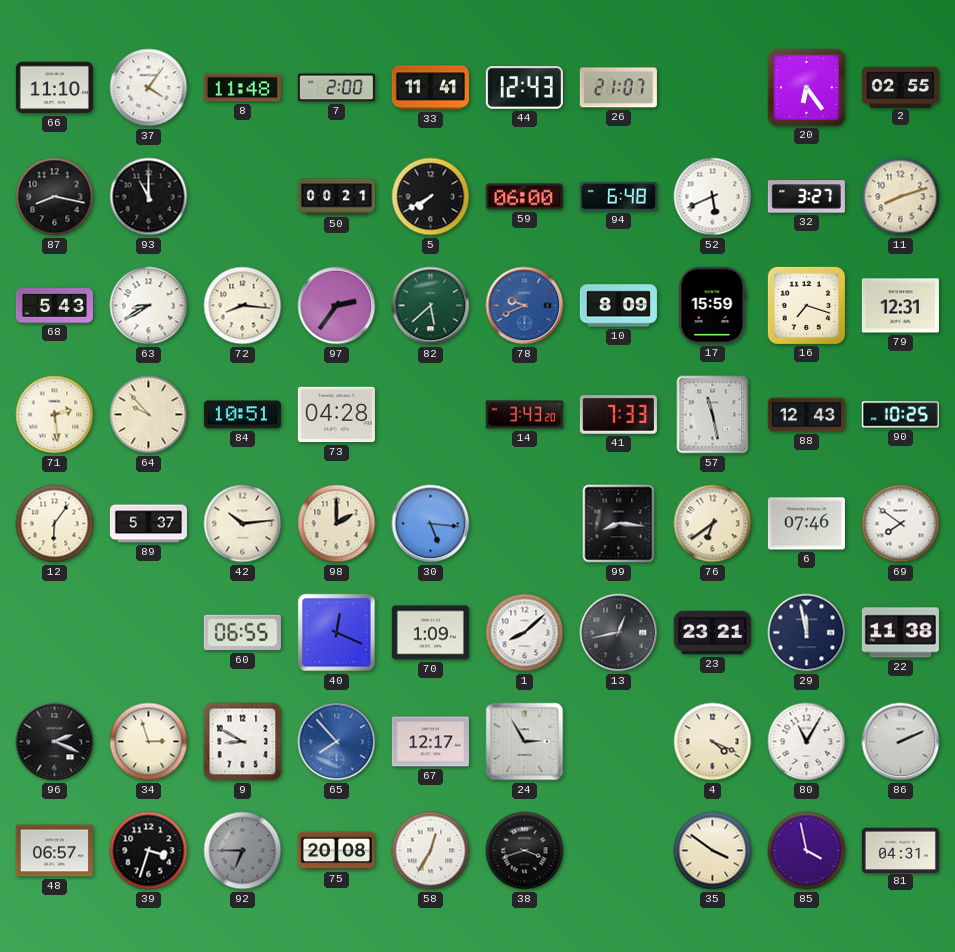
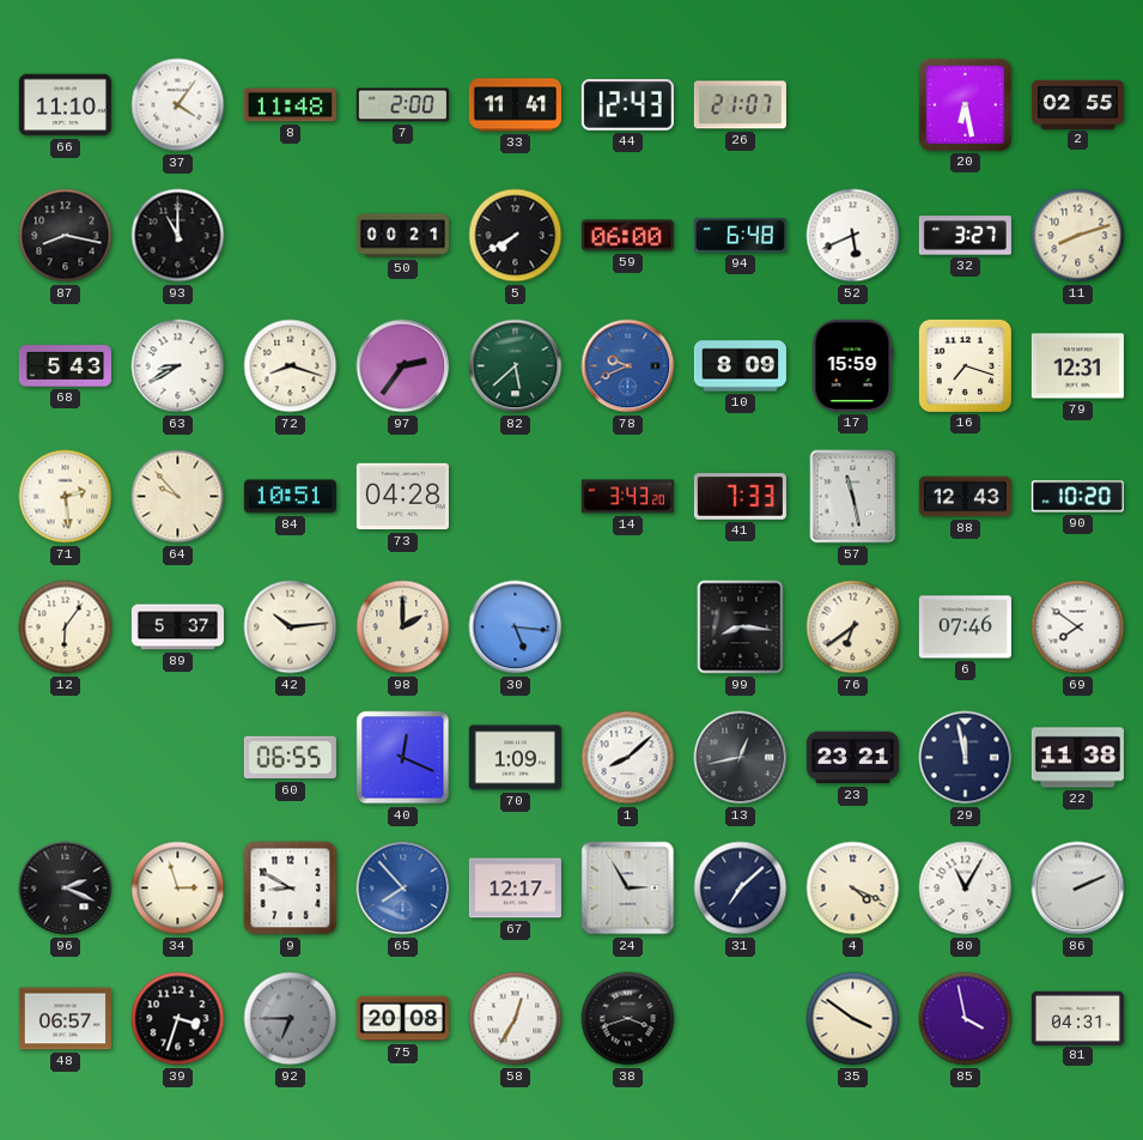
20: 6:24 -> 6:28 (965, 104)
72: 8:16 -> 8:18 (291, 366)
90: 10:25 -> 10:20 (1077, 497)
31: none -> 7:08 (741, 889)
